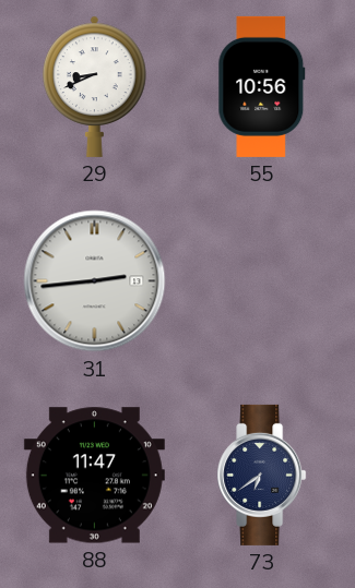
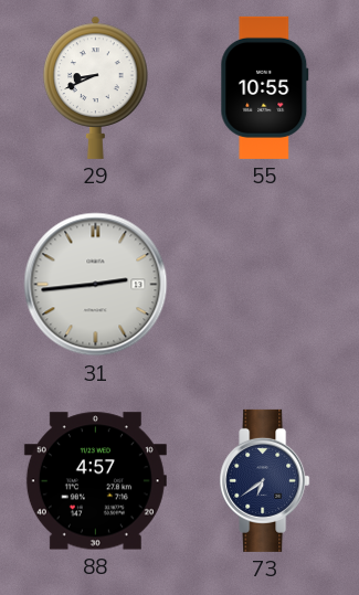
55: 10:56 -> 10:55 (265, 87)
88: 11:47 -> 4:57 (95, 481)
